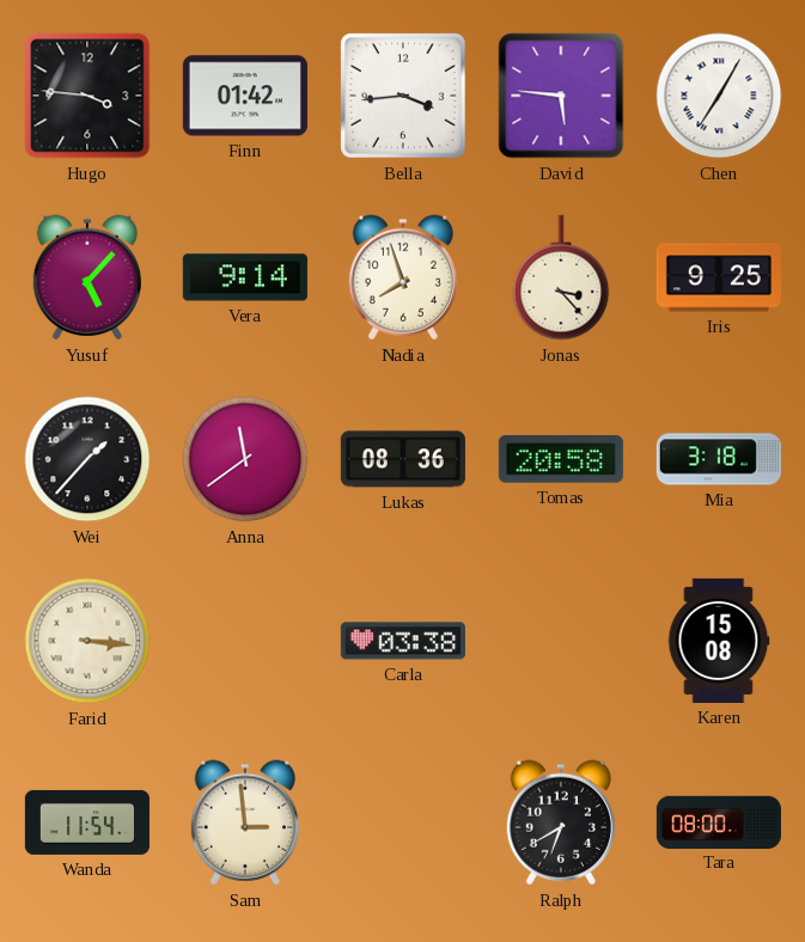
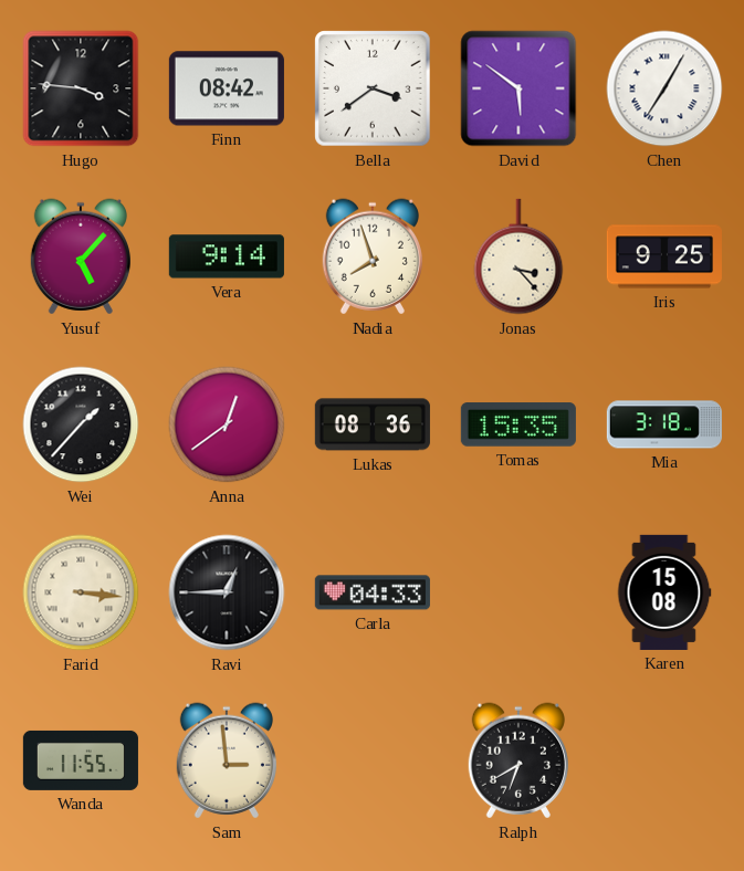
Finn: 01:42 -> 08:42 (227, 88)
Bella: 3:44 -> 3:39 (373, 88)
David: 5:46 -> 5:51 (518, 88)
Anna: 11:39 -> 12:39 (227, 424)
Tomas: 20:58 -> 15:35 (518, 424)
Ravi: none -> 12:45 (227, 592)
Carla: 03:38 -> 04:33 (373, 592)
Wanda: 11:54 -> 11:55 (81, 760)
Tara: 08:00 -> none (719, 821)
